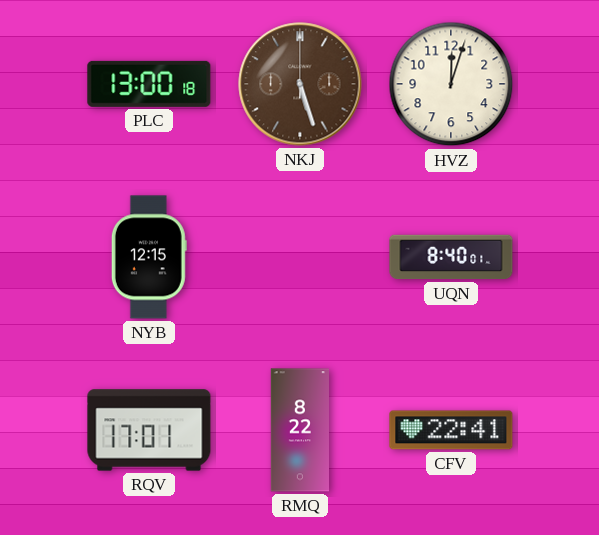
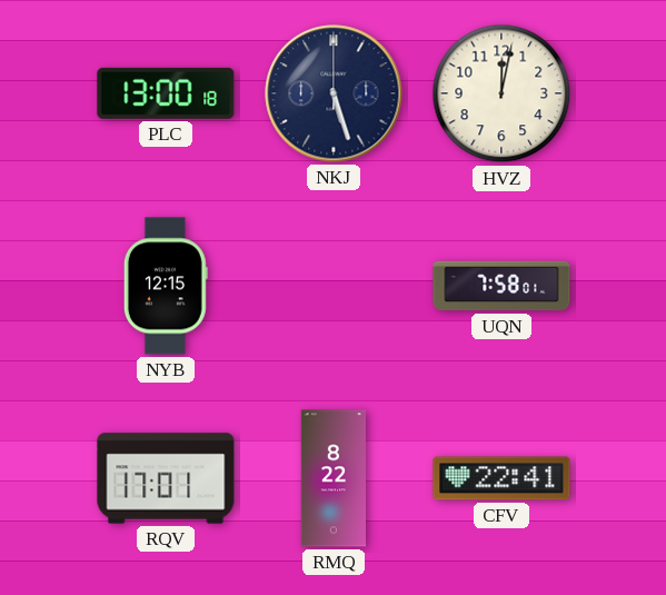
NKJ dial: brown -> navy (334, 93)
HVZ: 12:03 -> 12:02 (501, 93)
UQN: 8:40 -> 7:58 (501, 286)
